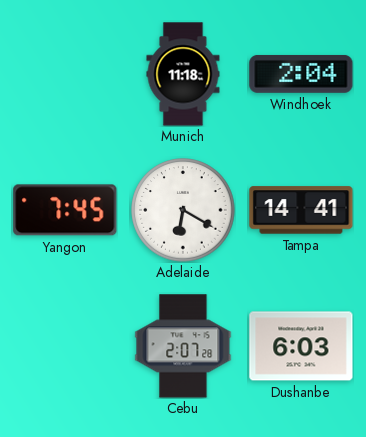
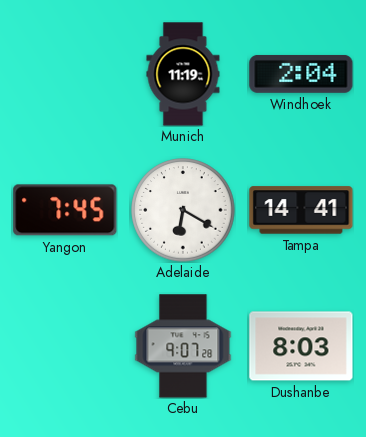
Munich: 11:18 -> 11:19 (183, 74)
Cebu: 2:07 -> 9:07 (183, 346)
Dushanbe: 6:03 -> 8:03 (301, 346)
